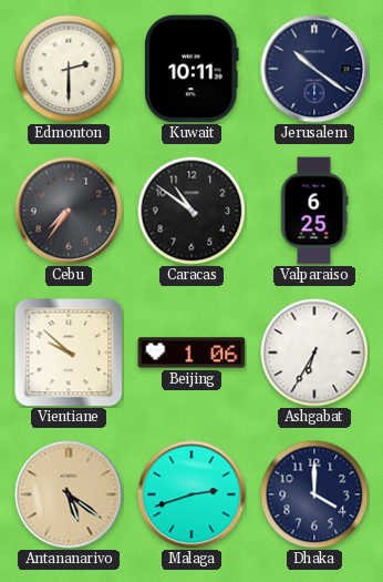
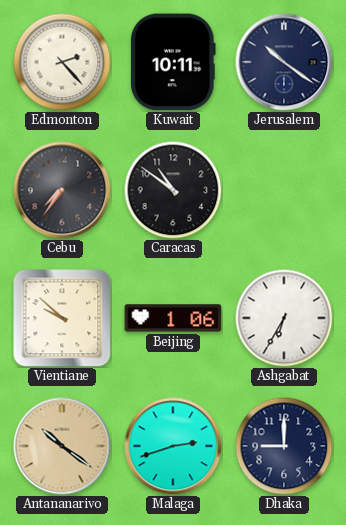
Edmonton: 2:30 -> 2:23 (62, 62)
Valparaiso: 6:25 -> none (314, 211)
Antananarivo: 5:21 -> 10:21 (62, 446)
Dhaka: 4:00 -> 9:00 (284, 446)
